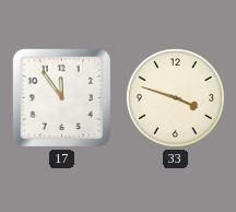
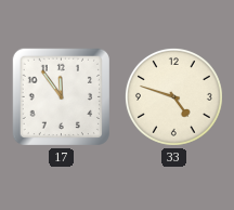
33: 3:48 -> 4:48 (173, 96)
